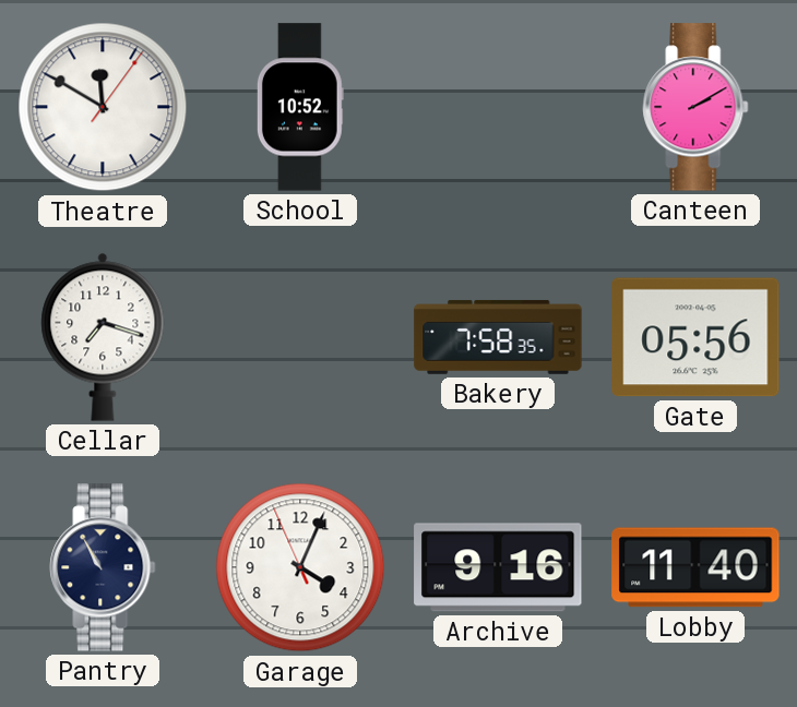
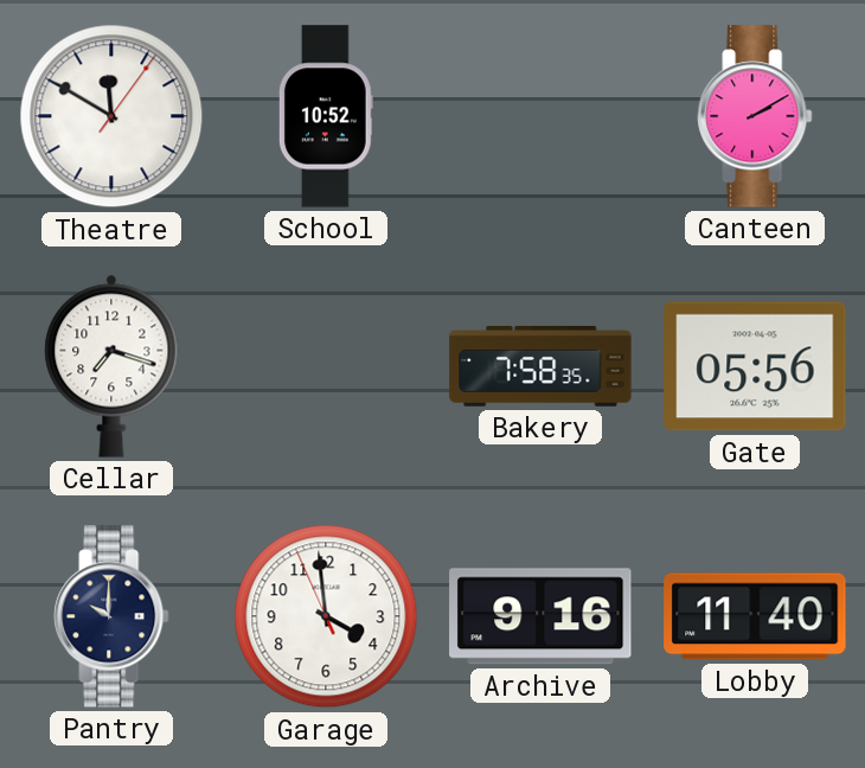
Pantry: 10:55 -> 10:00 (111, 616)
Garage: 4:03 -> 3:58 (326, 616)
